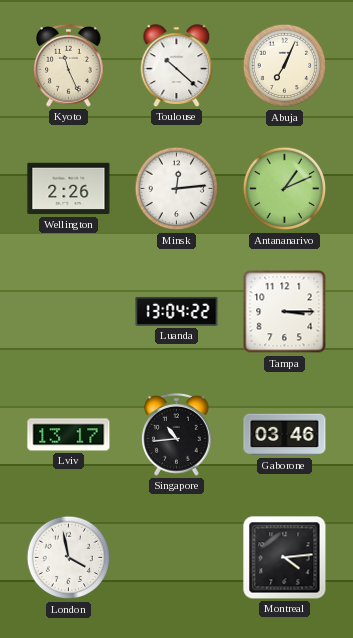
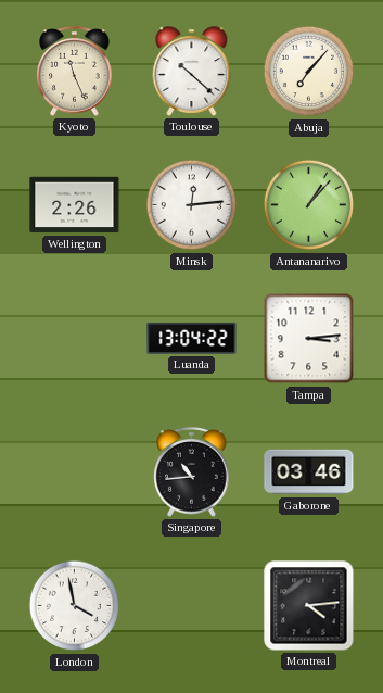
Abuja: 7:04 -> 7:07 (309, 72)
Antananarivo: 1:11 -> 1:07 (309, 205)
Tampa: 3:15 -> 3:14 (309, 339)
Lviv: 13:17 -> none (69, 435)
